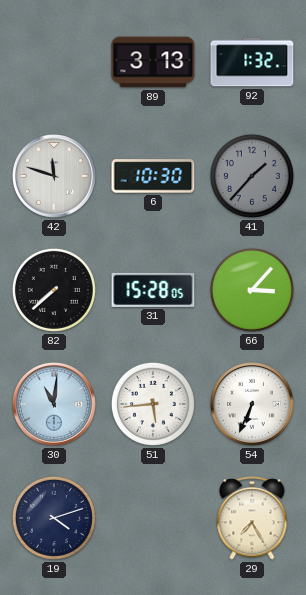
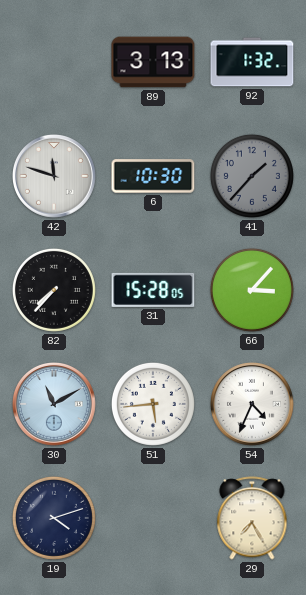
82: 7:38 -> 7:37 (54, 290)
30: 11:01 -> 11:10 (55, 405)
54: 6:34 -> 4:34 (253, 405)
